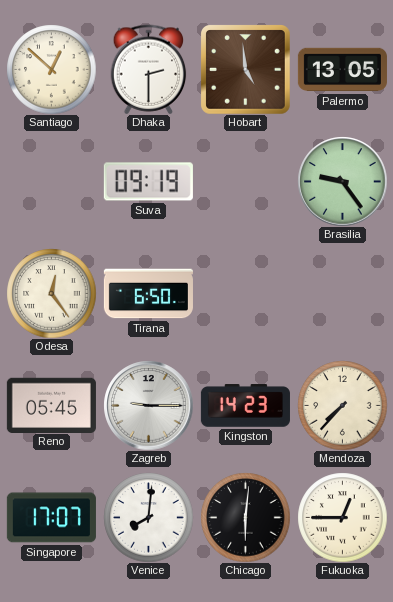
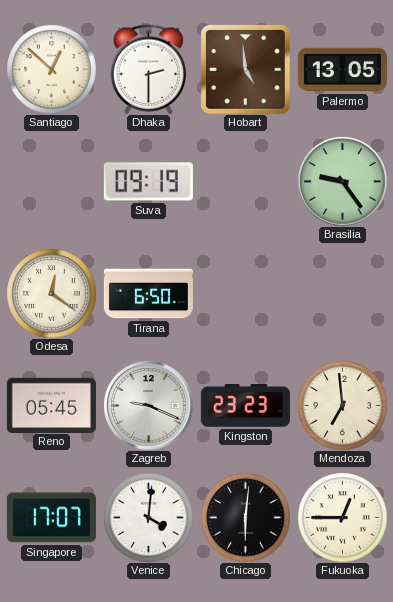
Odesa: 12:24 -> 12:21 (51, 293)
Zagreb: 9:15 -> 9:19 (148, 405)
Kingston: 14:23 -> 23:23 (245, 406)
Mendoza: 7:37 -> 6:59 (342, 405)
Venice: 8:01 -> 4:01 (148, 517)
